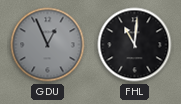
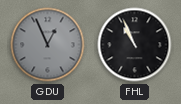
FHL: 11:01 -> 10:56 (135, 45)
